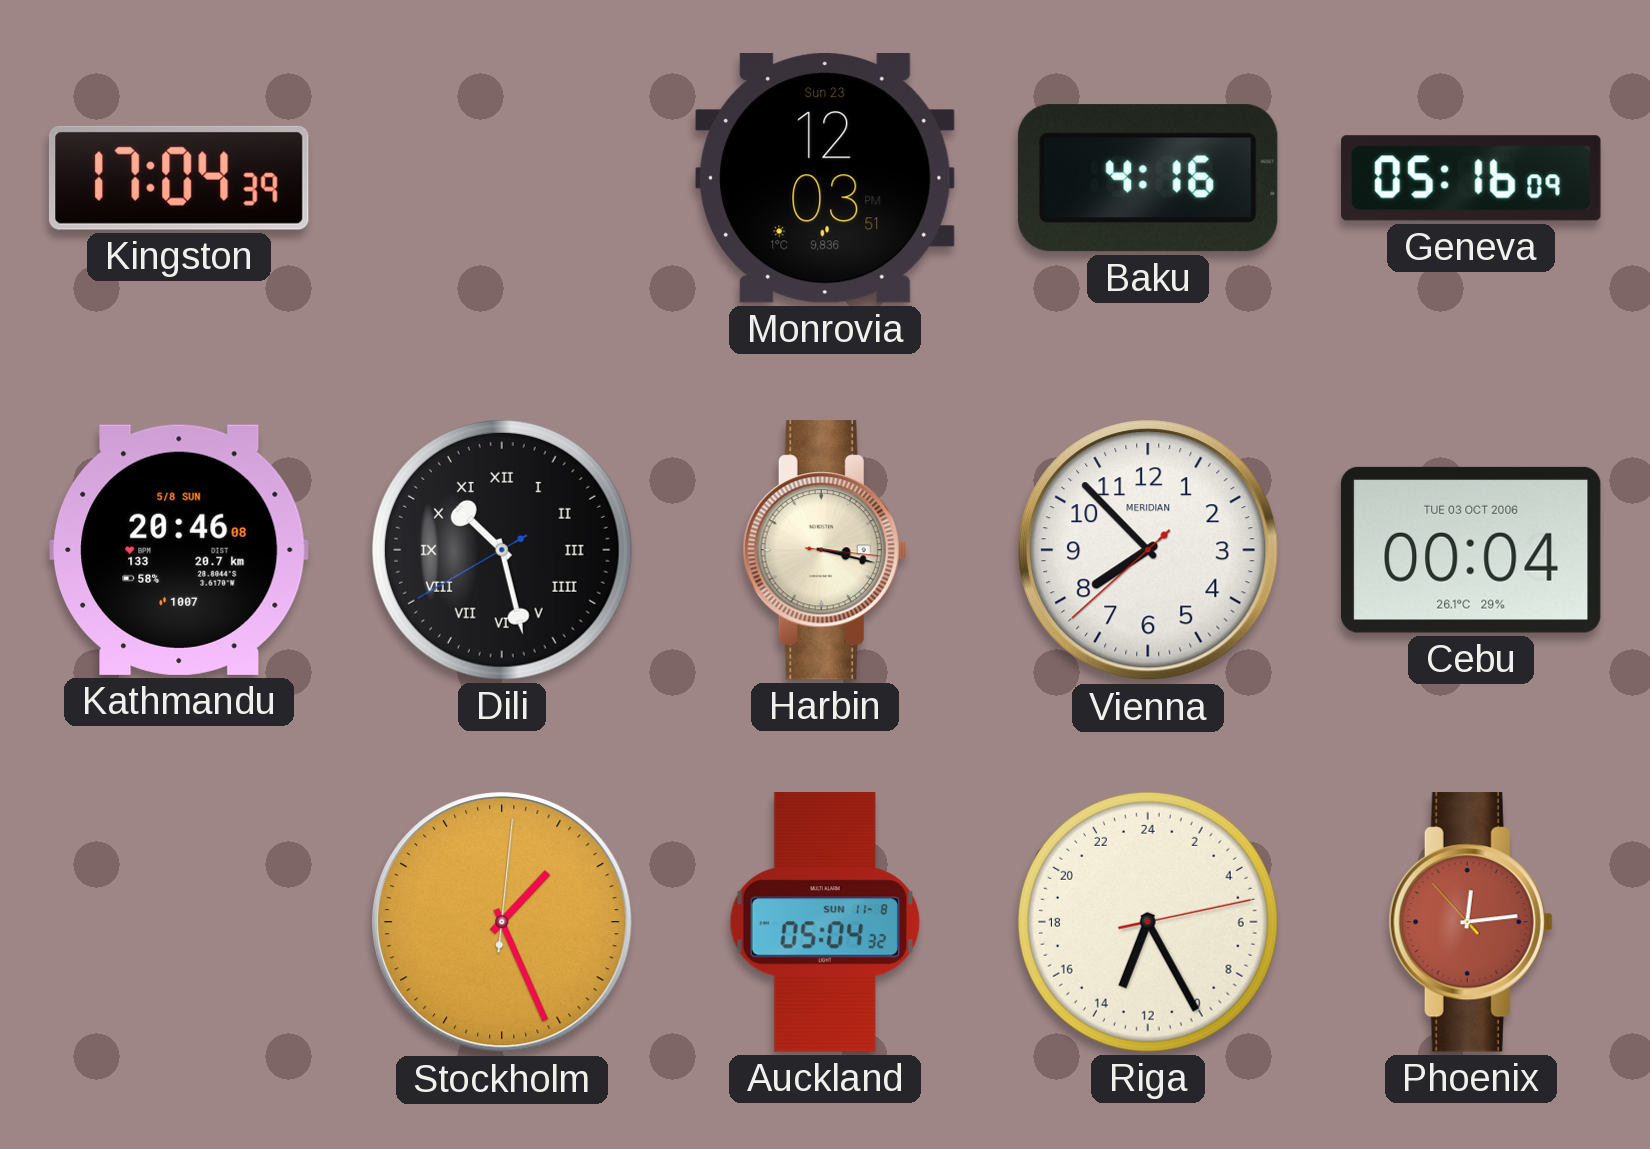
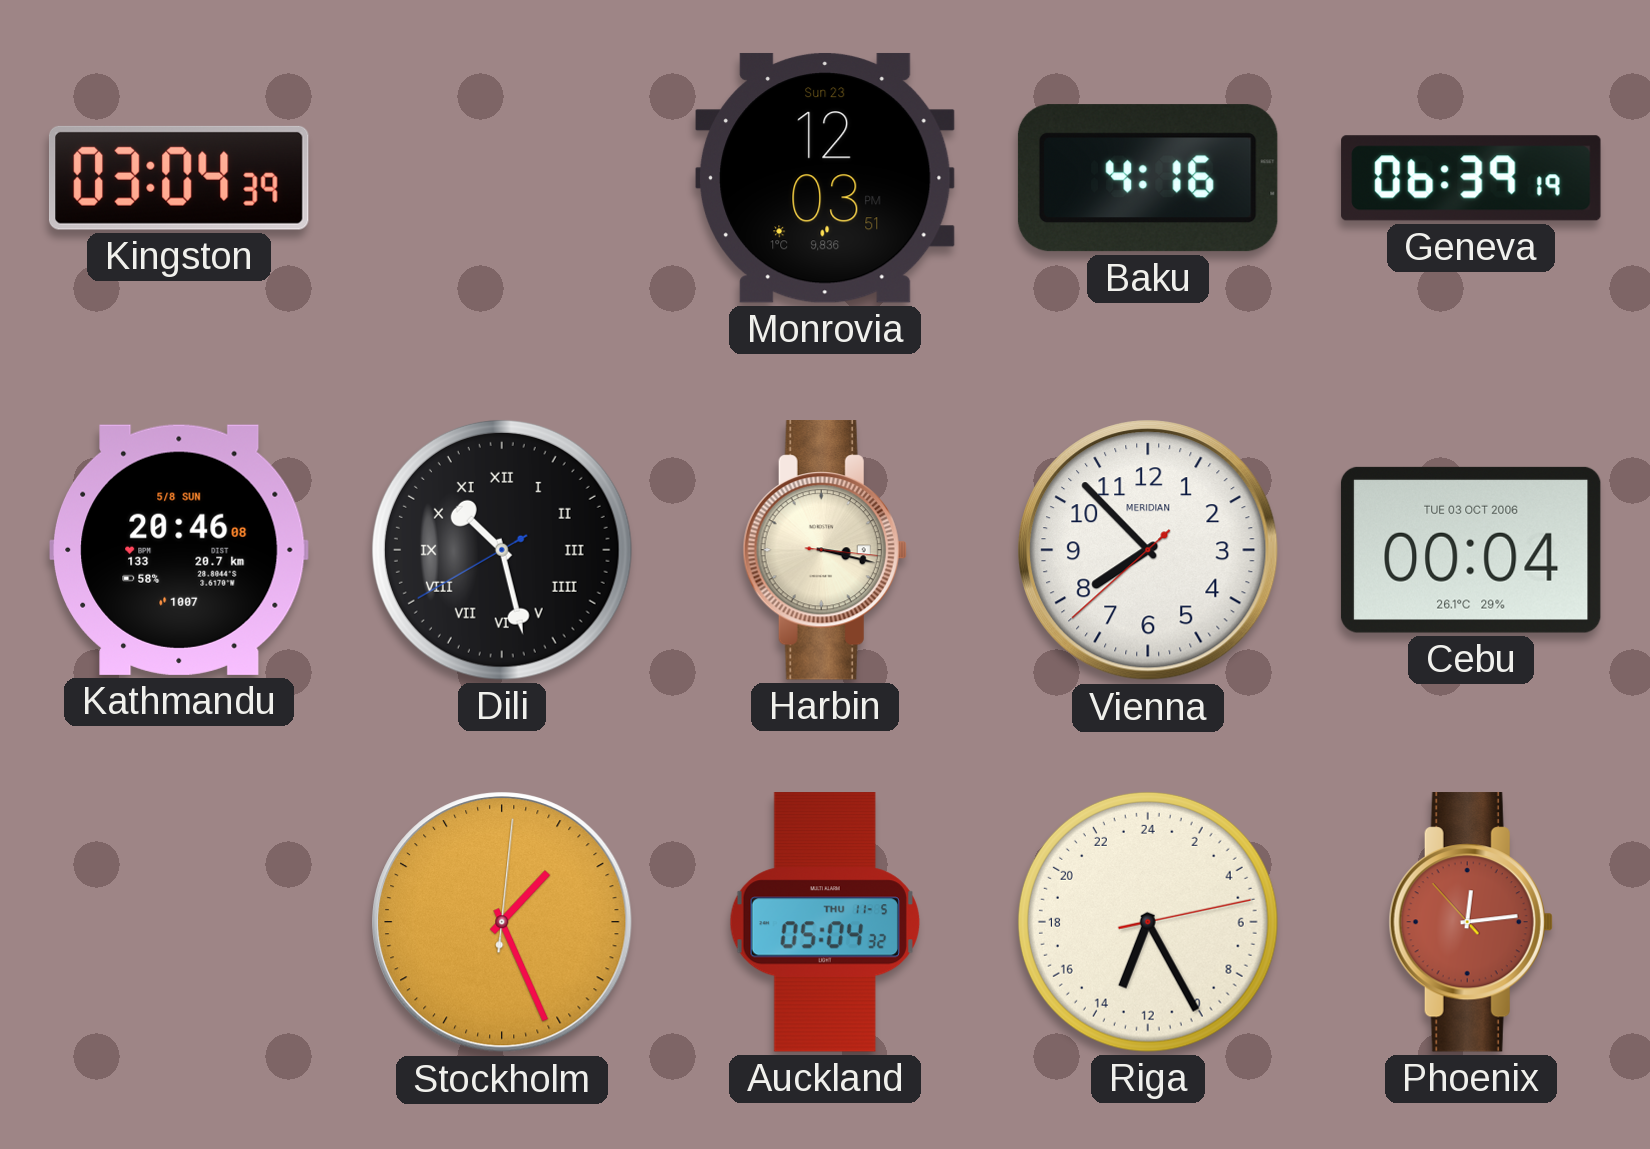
Kingston: 17:04 -> 03:04 (179, 178)
Geneva: 05:16 -> 06:39 (1471, 178)
Auckland date: SUN 11-8 -> THU 11-5 (825, 922)
